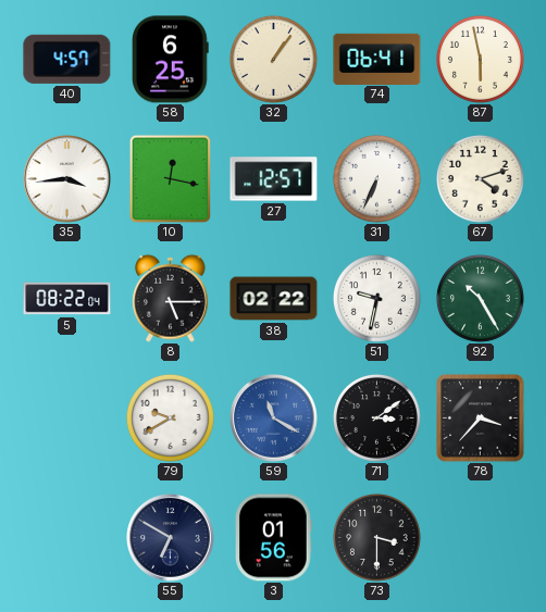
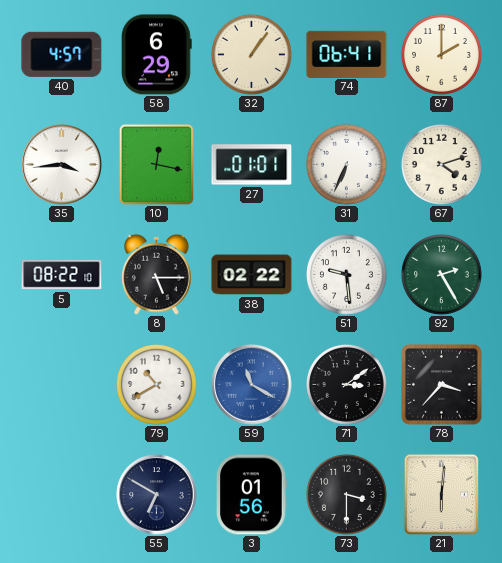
58: 6:25 -> 6:29 (157, 55)
87: 5:58 -> 2:00 (441, 54)
27: 12:57 -> 01:01 (252, 165)
5: 08:22:04 -> 08:22:10 (62, 275)
51: 9:32 -> 9:29 (346, 274)
92: 10:25 -> 2:25 (441, 274)
79: 9:40 -> 10:40 (156, 384)
21: none -> 6:01 (441, 494)
